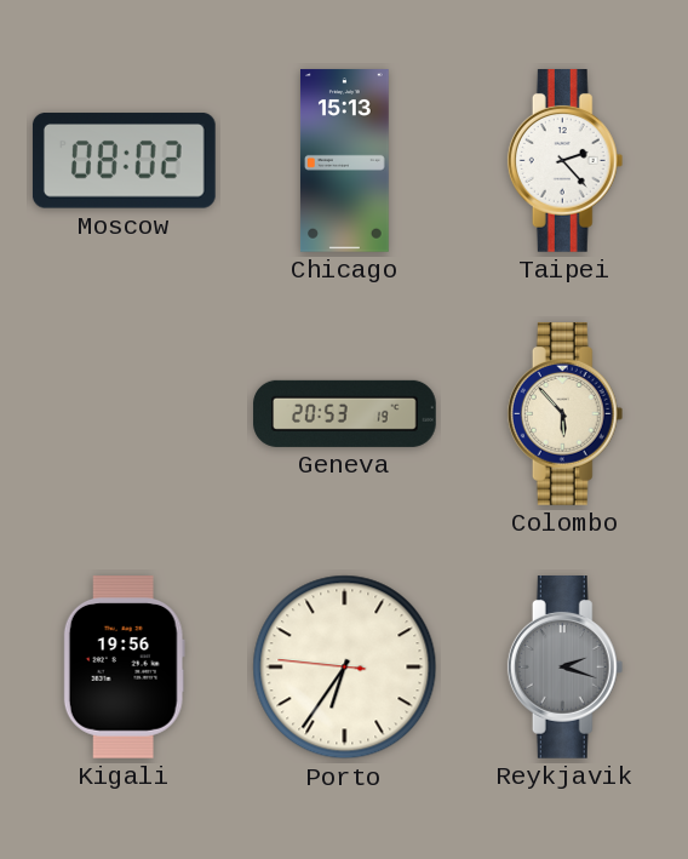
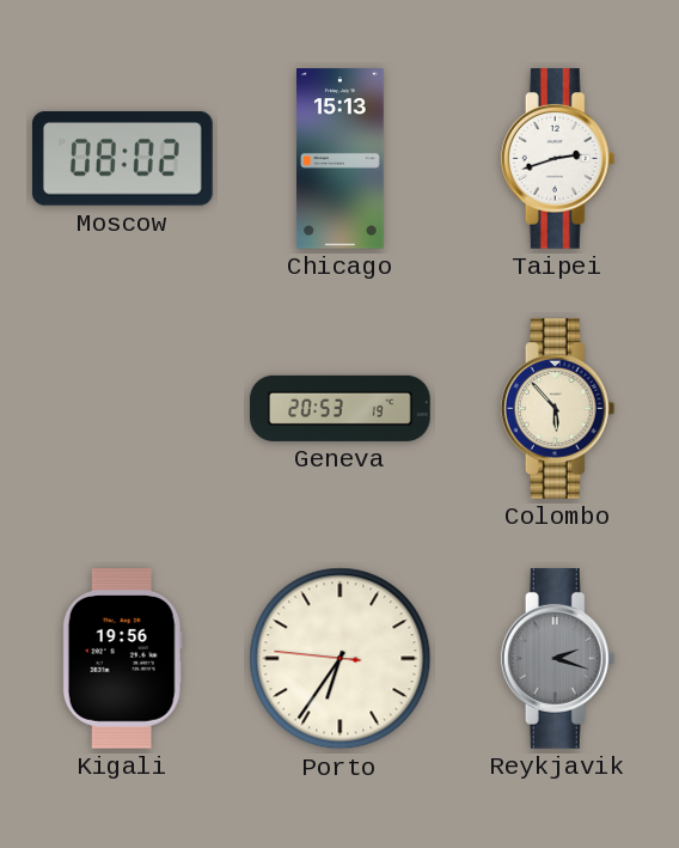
Taipei: 2:23 -> 2:42 (558, 159)
